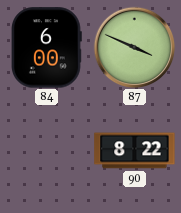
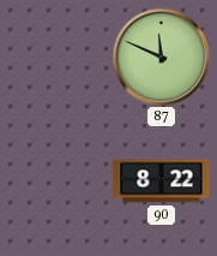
84: 6:00 -> none (47, 48)
87: 3:49 -> 11:49 (161, 56)
